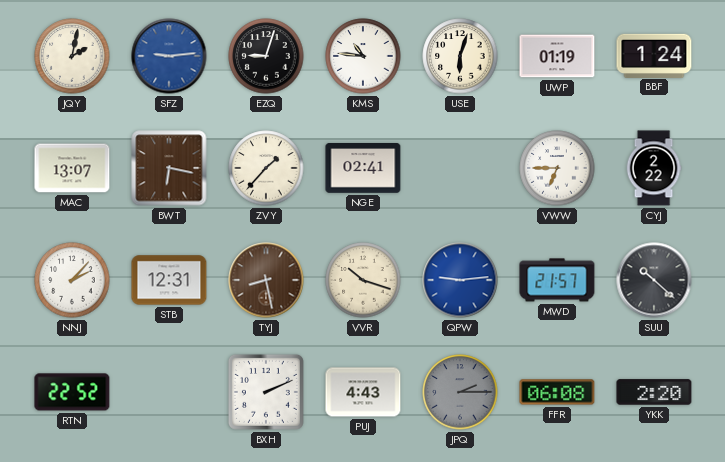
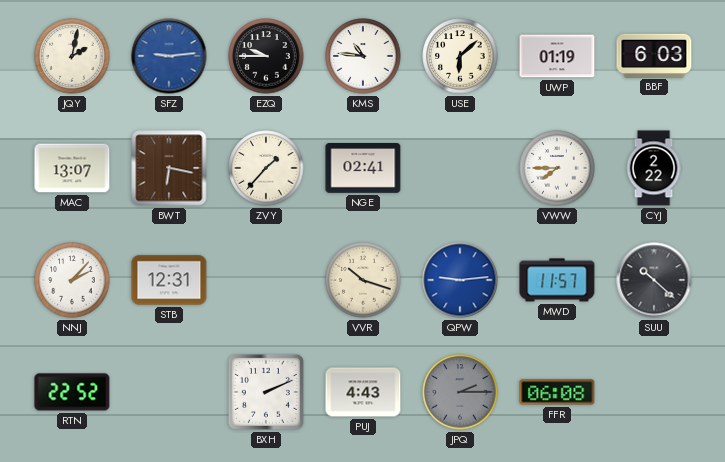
EZQ: 9:03 -> 9:45 (266, 56)
USE: 6:03 -> 6:08 (460, 56)
BBF: 1:24 -> 6:03 (654, 55)
VWW: 6:45 -> 7:45 (557, 168)
TYJ: 8:28 -> none (266, 280)
MWD: 21:57 -> 11:57 (557, 280)
YKK: 2:20 -> none (654, 392)
